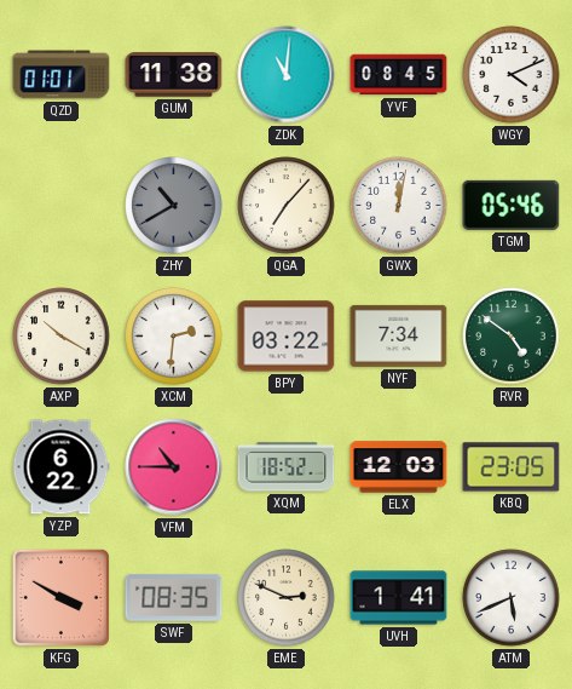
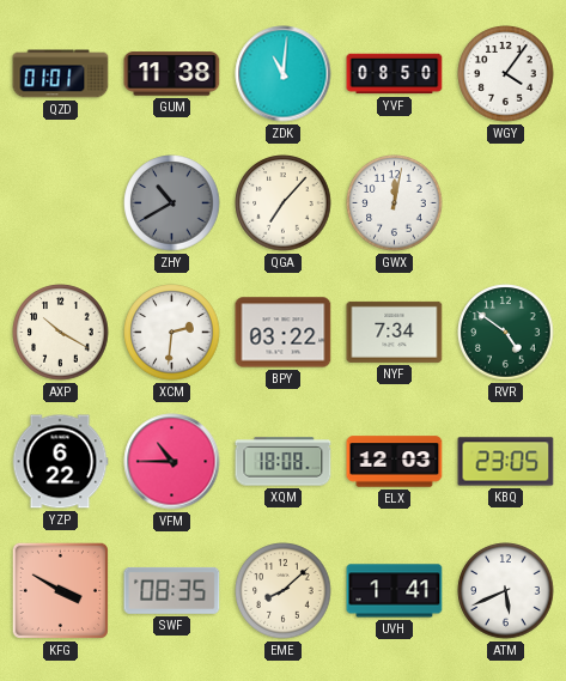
YVF: 08:45 -> 08:50 (395, 74)
WGY: 4:11 -> 4:06 (506, 74)
TGM: 05:46 -> none (512, 205)
XQM: 18:52 -> 18:08 (284, 462)
EME: 2:49 -> 8:08 (284, 591)
